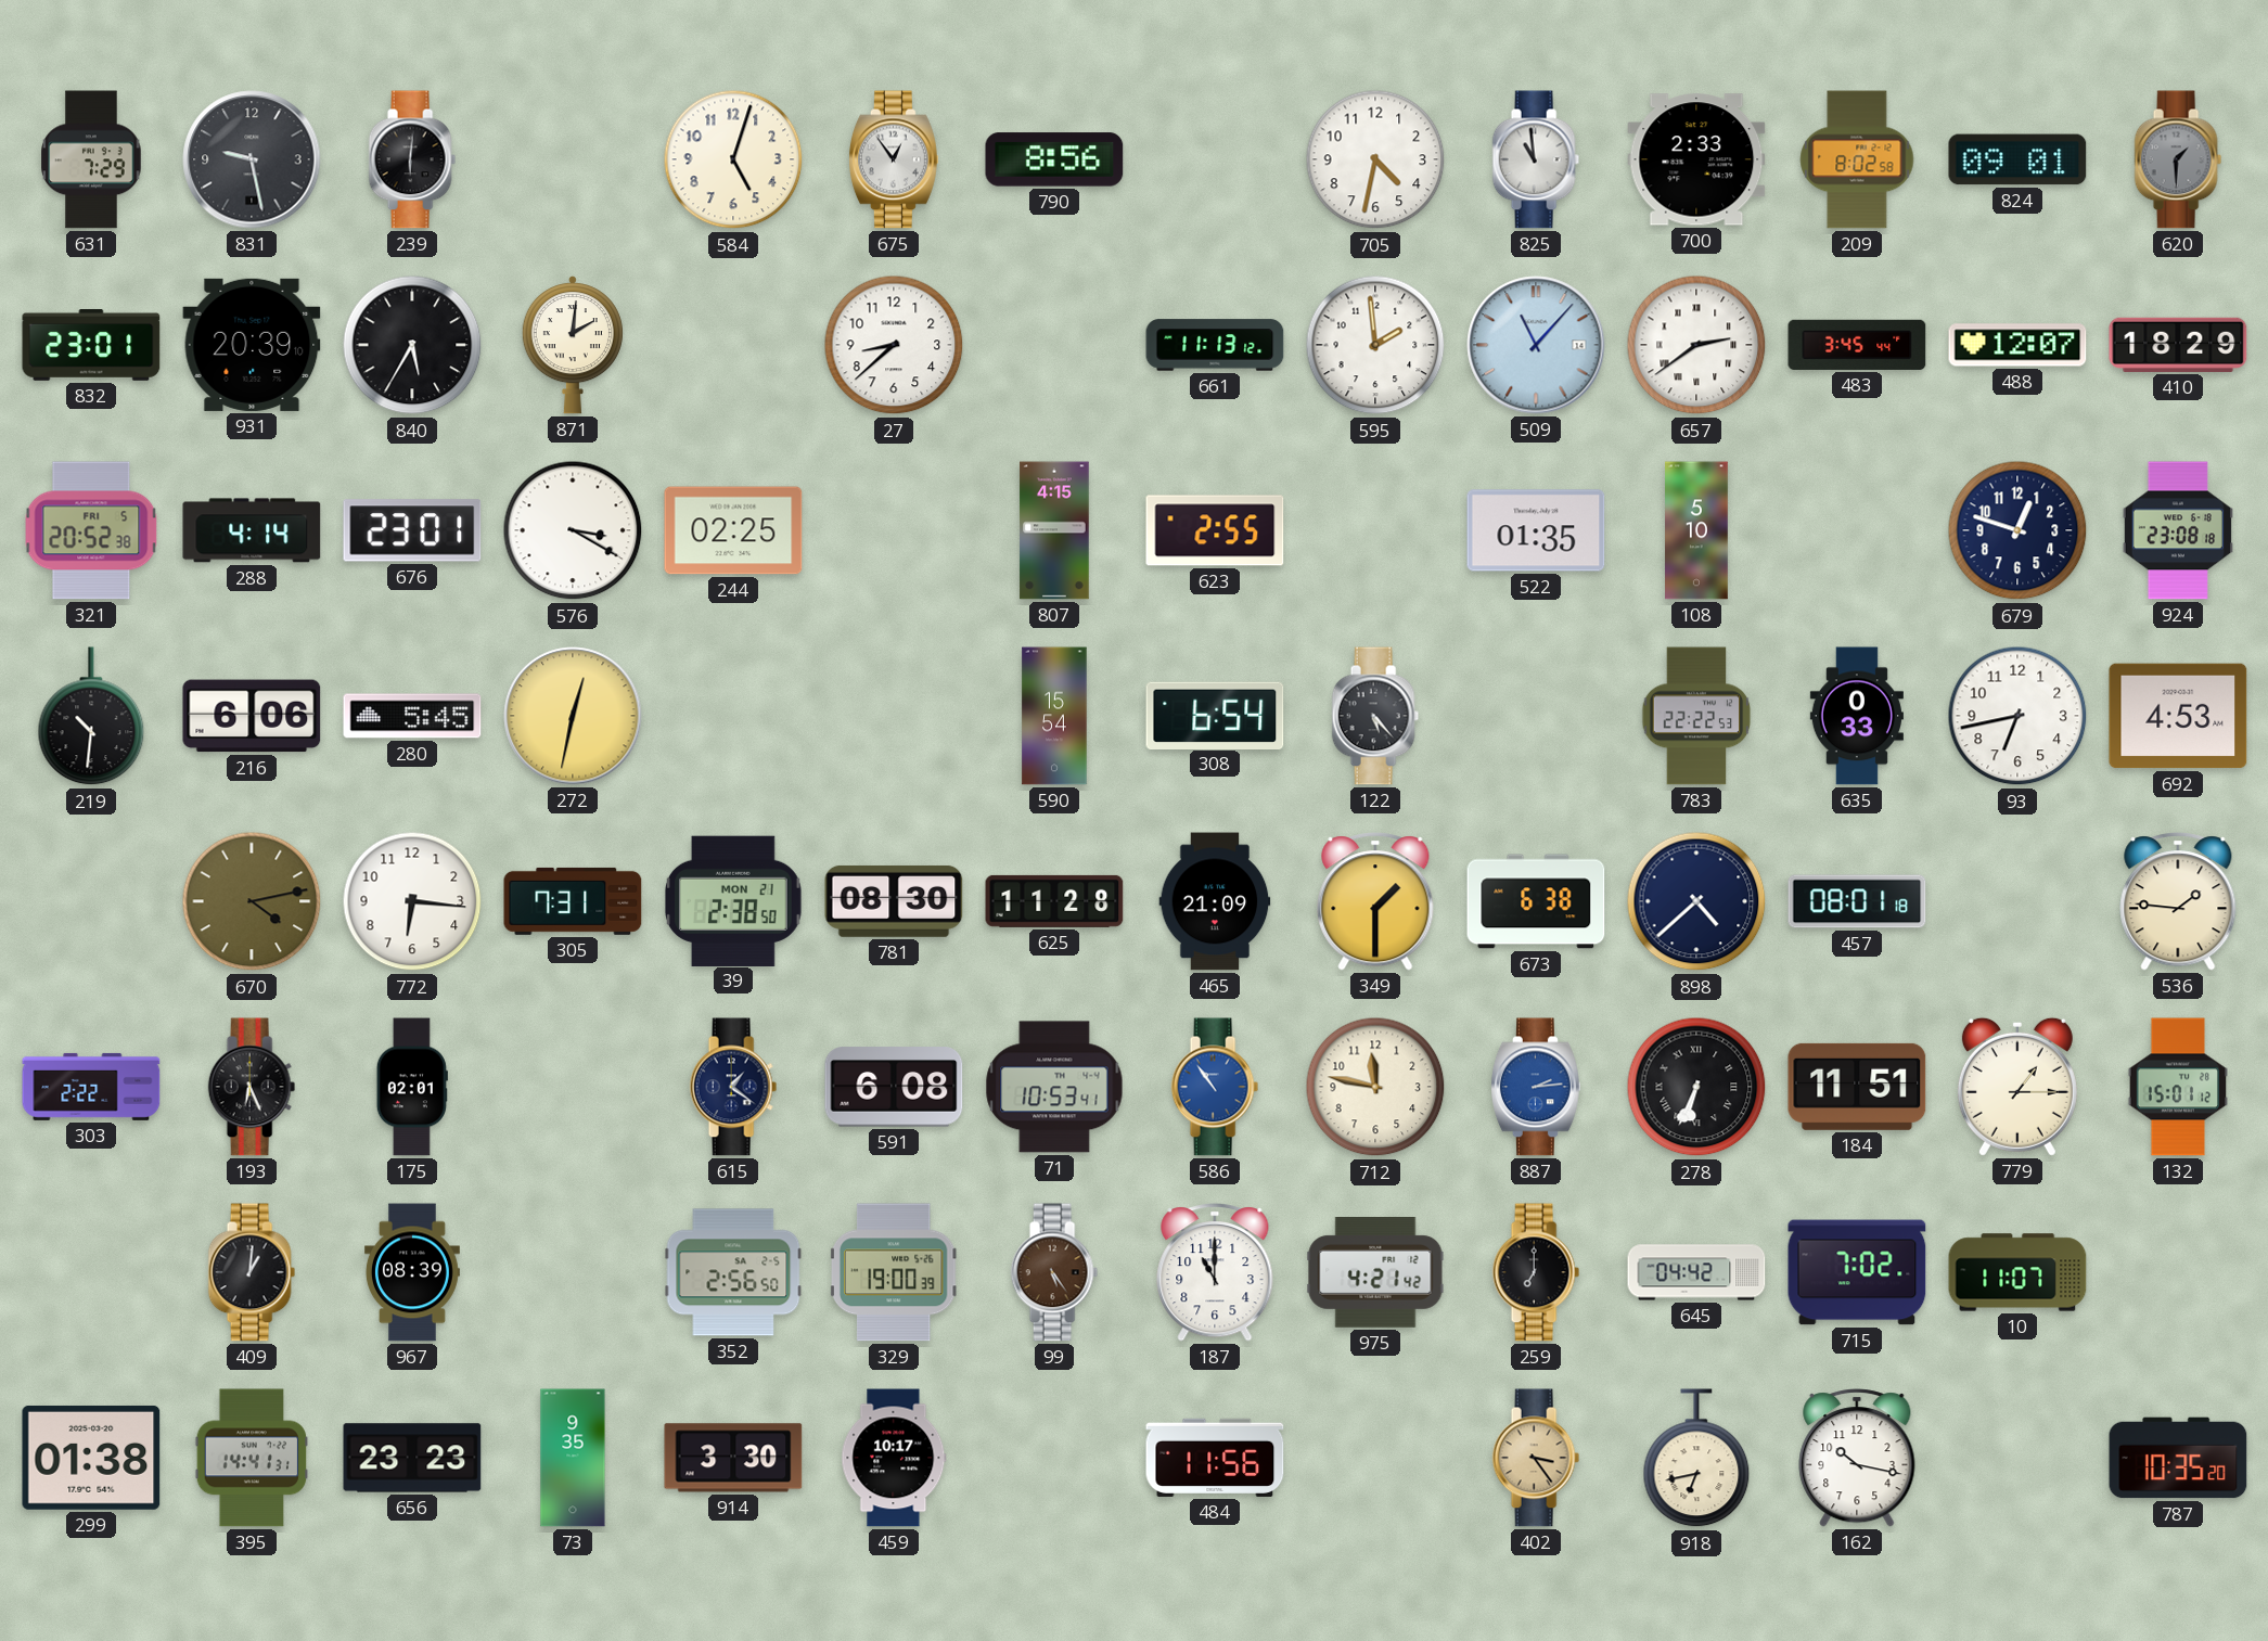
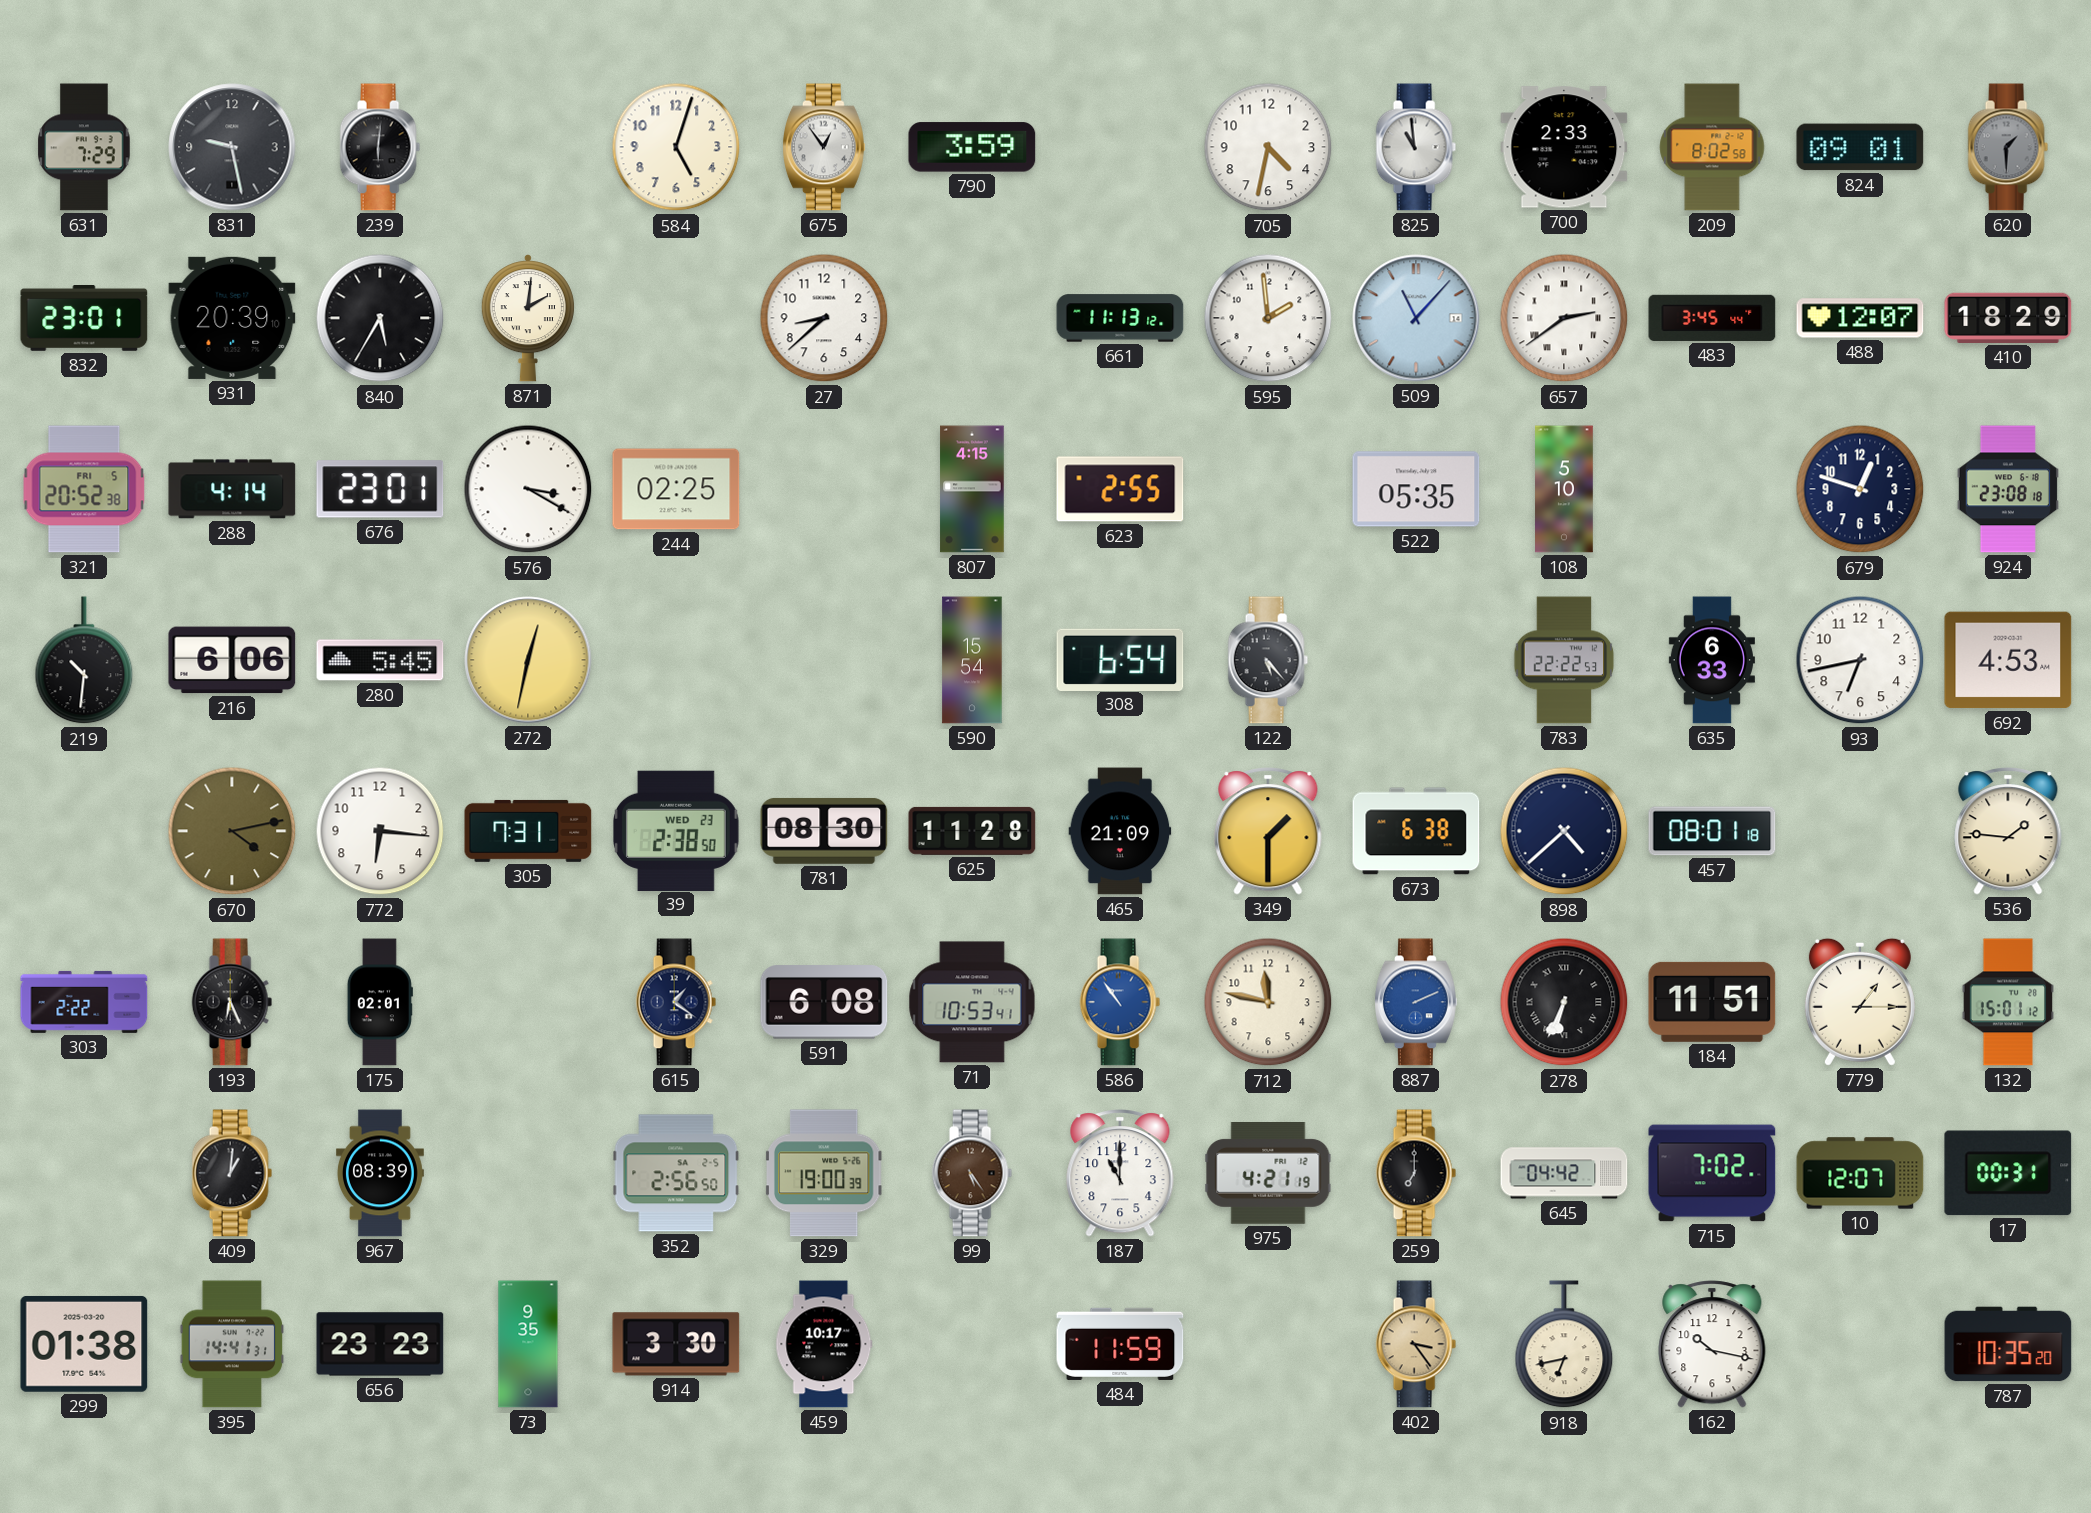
790: 8:56 -> 3:59 (972, 147)
522: 01:35 -> 05:35 (1416, 489)
635: 0:33 -> 6:33 (1712, 660)
39 date: MON 21 -> WED 23 (677, 830)
887: 2:14 -> 2:11 (1417, 1002)
975: 4:21:42 -> 4:21:19 (1268, 1174)
10: 11:07 -> 12:07 (1860, 1173)
17: none -> 00:31 (2008, 1173)
484: 11:56 -> 11:59 (1120, 1344)
